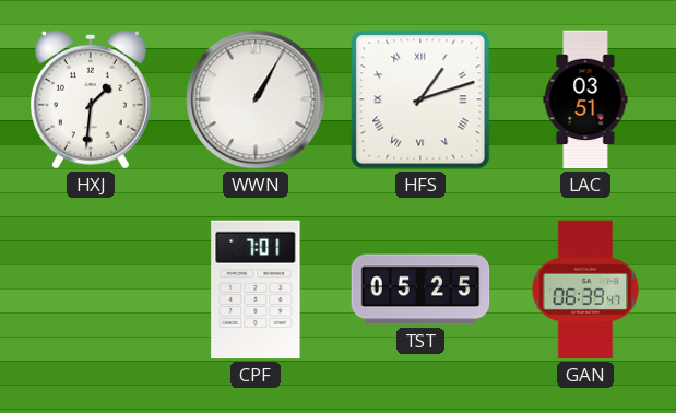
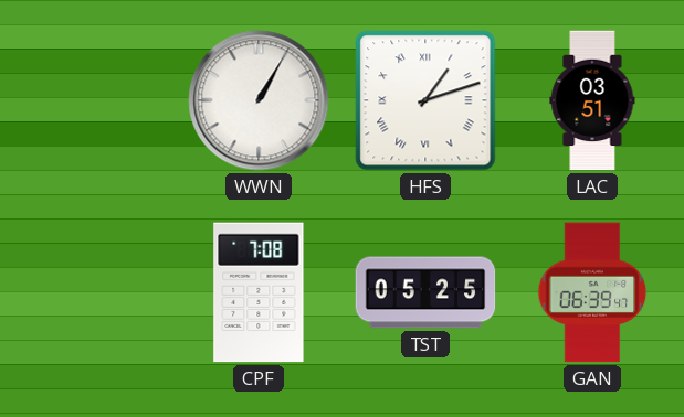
HXJ: 1:31 -> none (92, 101)
CPF: 7:01 -> 7:08 (259, 292)
